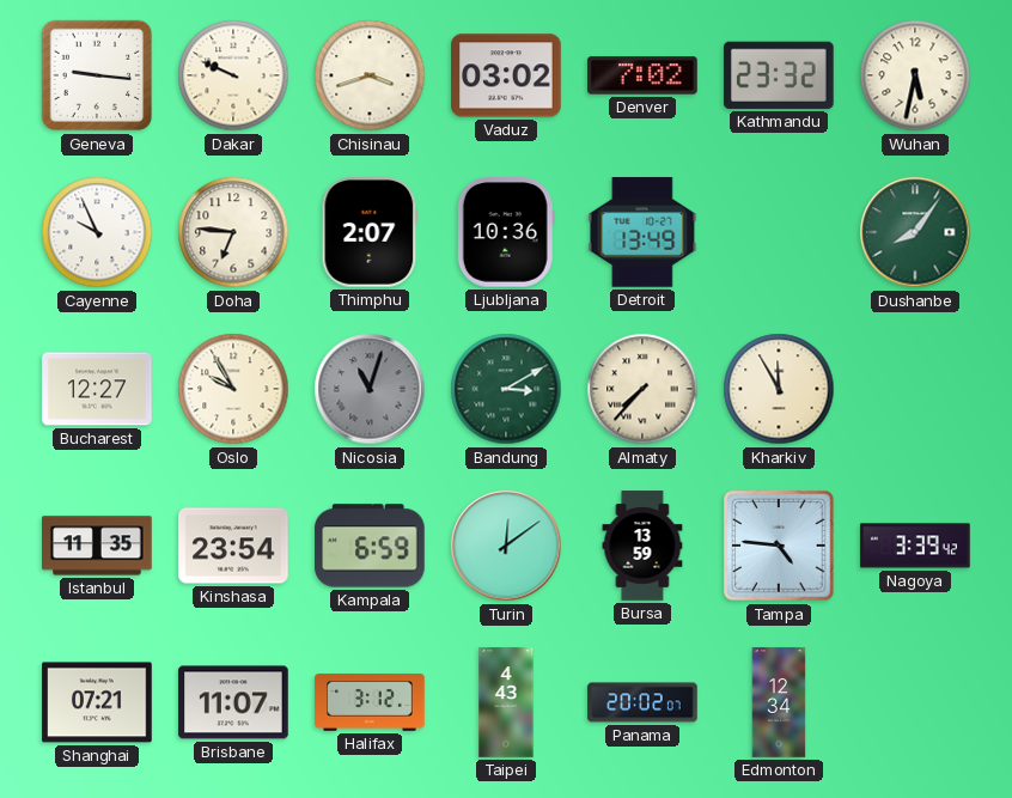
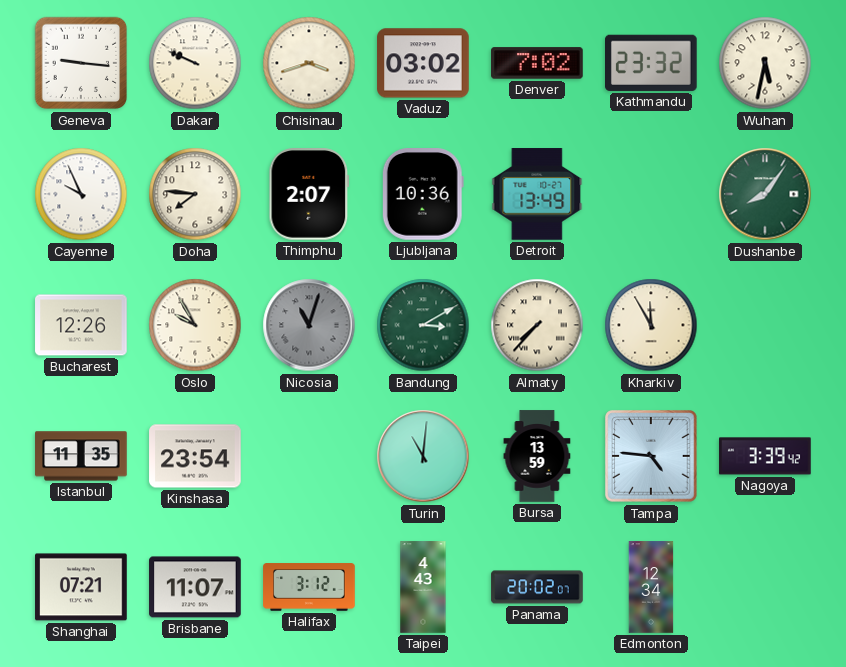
Doha: 6:46 -> 7:46 (195, 194)
Bucharest: 12:27 -> 12:26 (81, 325)
Kampala: 6:59 -> none (370, 546)
Turin: 12:09 -> 11:01 (423, 456)
